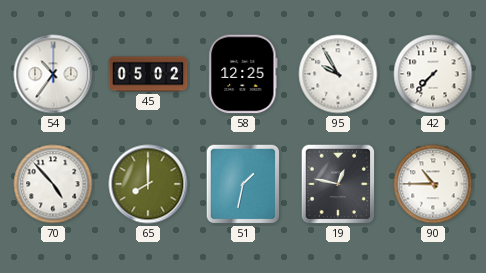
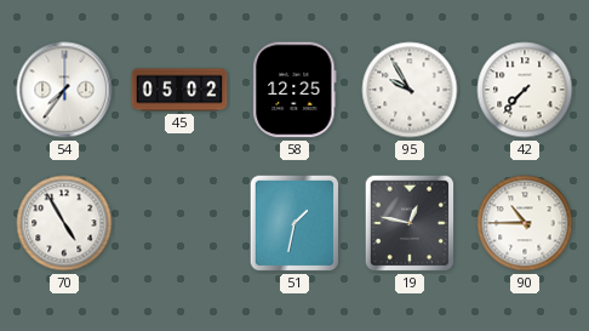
54: 10:36 -> 7:36 (64, 90)
70: 4:53 -> 4:55 (64, 223)
65: 8:00 -> none (148, 184)
